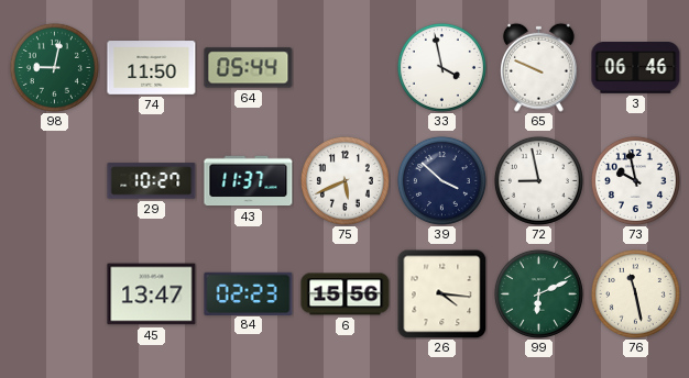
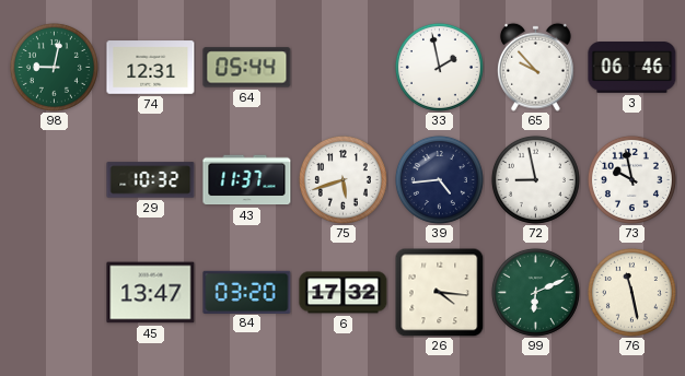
74: 11:50 -> 12:31 (151, 68)
33: 3:58 -> 1:58 (439, 67)
65: 9:49 -> 9:53 (536, 67)
29: 10:27 -> 10:32 (151, 180)
75: 5:41 -> 5:42 (342, 179)
39: 3:52 -> 4:44 (439, 179)
84: 02:23 -> 03:20 (247, 292)
6: 15:56 -> 17:32 (344, 293)
